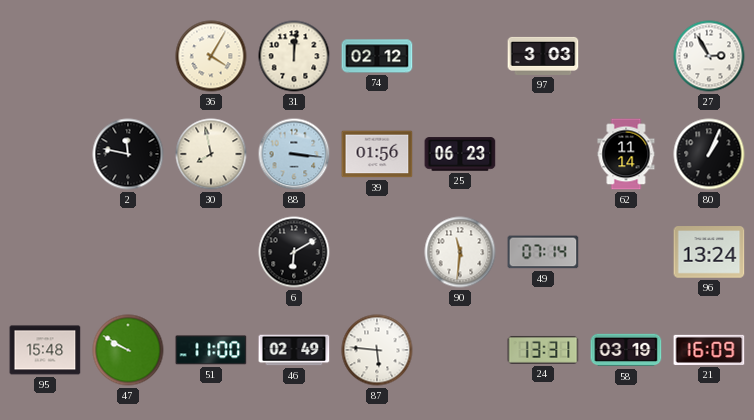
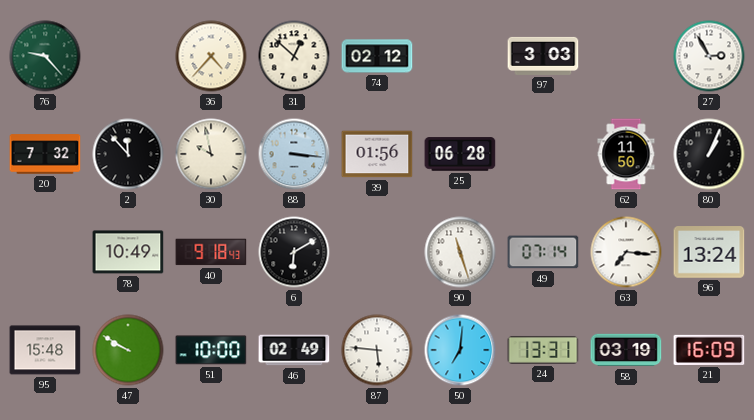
76: none -> 9:23 (45, 56)
36: 4:05 -> 4:37 (211, 56)
31: 12:01 -> 12:52 (294, 56)
20: none -> 7:32 (45, 154)
2: 11:47 -> 11:53 (128, 154)
30: 7:58 -> 9:58 (211, 154)
25: 06:23 -> 06:28 (460, 154)
62: 11:14 -> 11:50 (626, 154)
78: none -> 10:49 (128, 252)
40: none -> 9:18 (211, 252)
90: 11:31 -> 11:27 (460, 252)
63: none -> 7:16 (626, 252)
51: 11:00 -> 10:00 (211, 350)
50: none -> 7:01 (460, 350)
